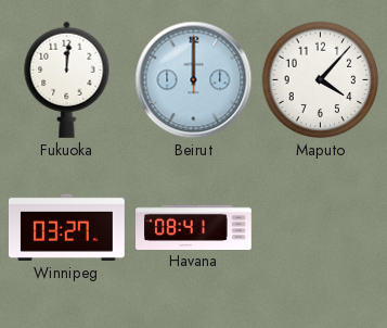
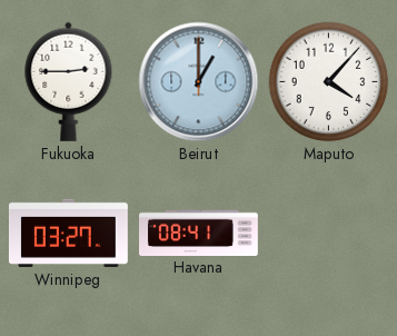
Fukuoka: 12:01 -> 2:45 (69, 81)
Beirut: 12:00 -> 1:00 (199, 82)
